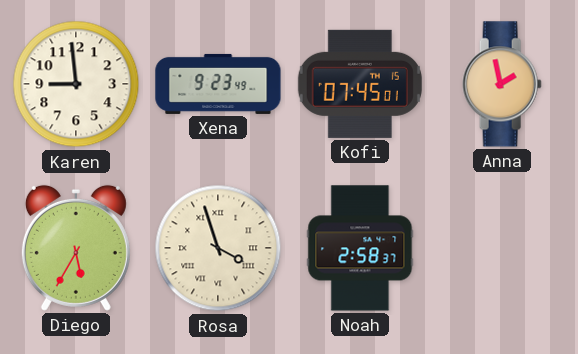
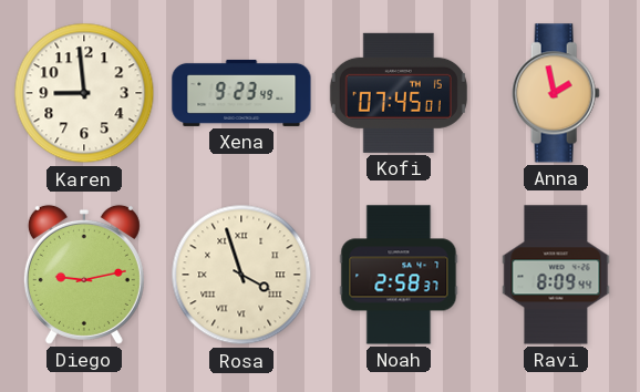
Diego: 5:35 -> 9:13 (84, 275)
Ravi: none -> 8:09 (556, 275)
